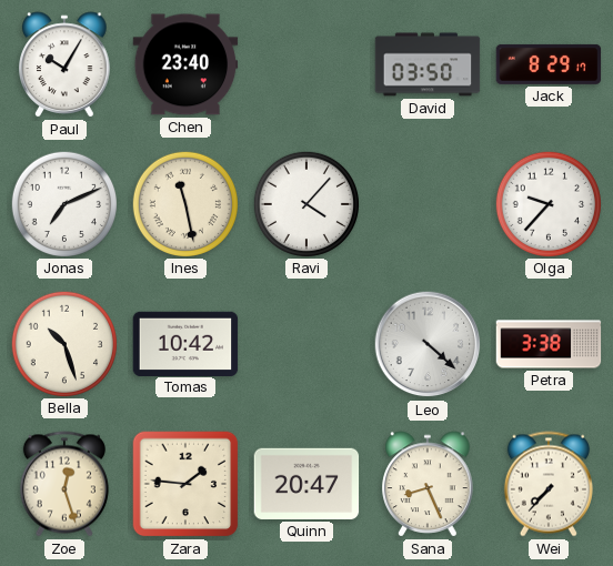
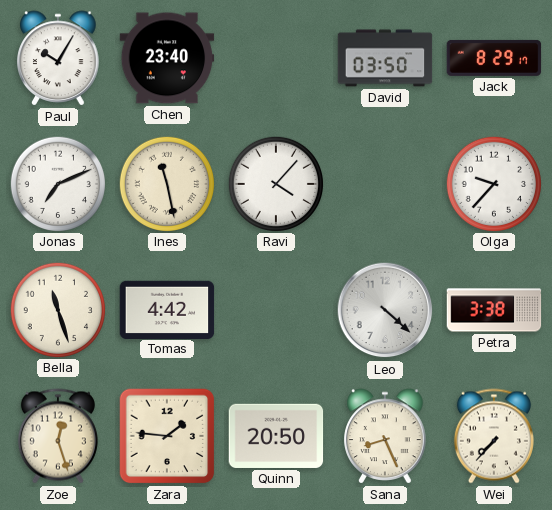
Bella: 10:27 -> 11:27 (57, 309)
Tomas: 10:42 -> 4:42 (167, 309)
Quinn: 20:47 -> 20:50 (276, 436)
